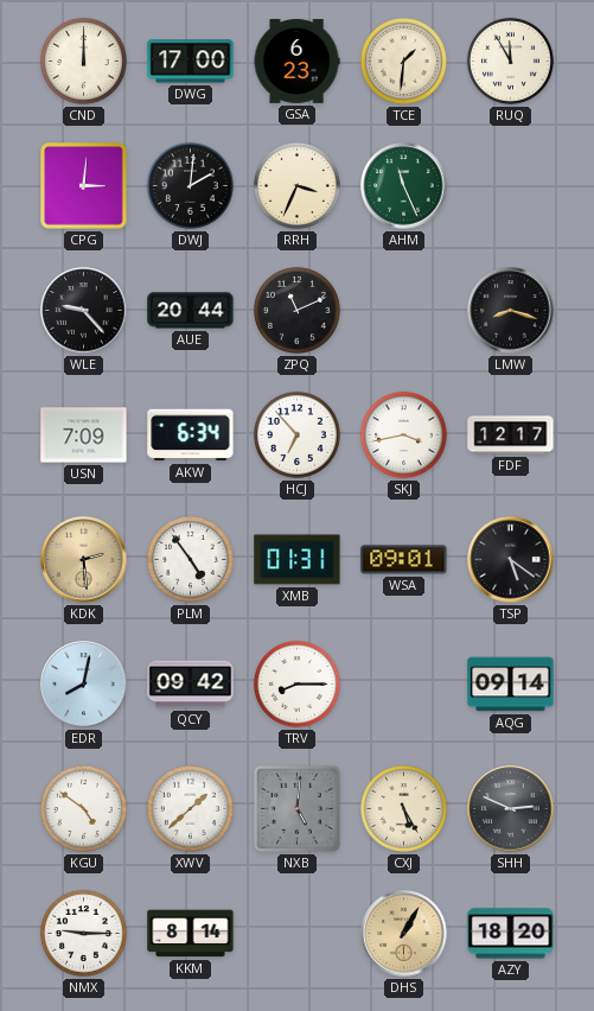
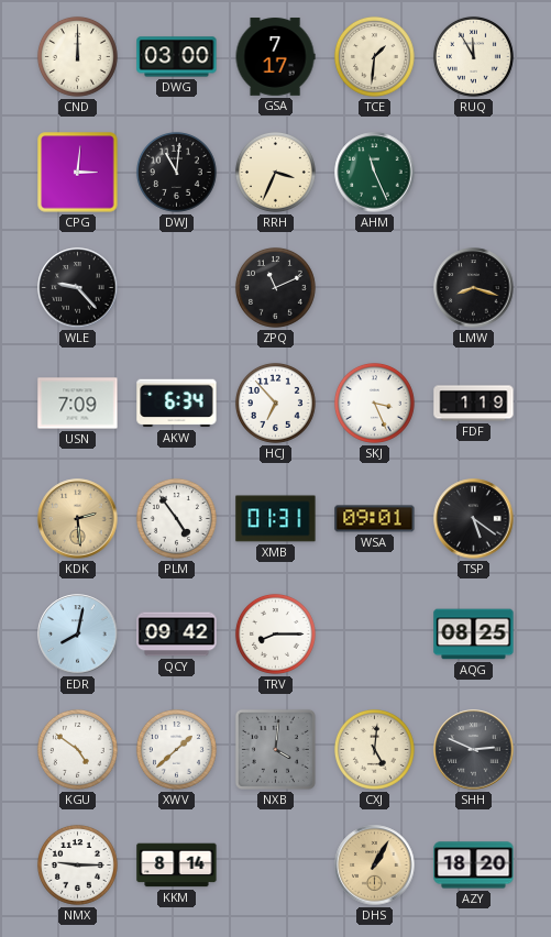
DWG: 17:00 -> 03:00 (177, 57)
GSA: 6:23 -> 7:17 (275, 57)
DWJ: 2:01 -> 11:01 (176, 172)
AUE: 20:44 -> none (191, 311)
SKJ: 3:43 -> 3:26 (374, 403)
FDF: 12:17 -> 1:19 (474, 404)
AQG: 09:14 -> 08:25 (474, 635)
NXB: 5:01 -> 4:01 (275, 749)
CXJ: 5:25 -> 5:01 (374, 749)
